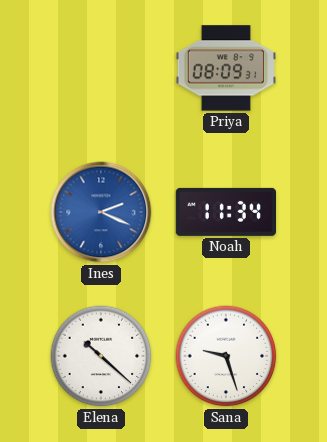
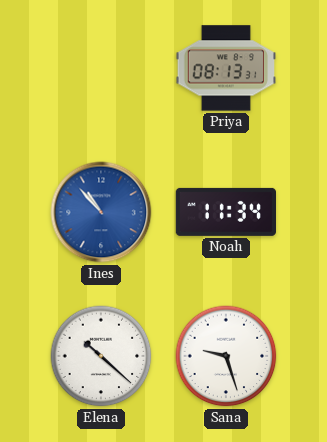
Priya: 08:09 -> 08:13 (225, 68)
Ines: 2:19 -> 10:53 (101, 212)
